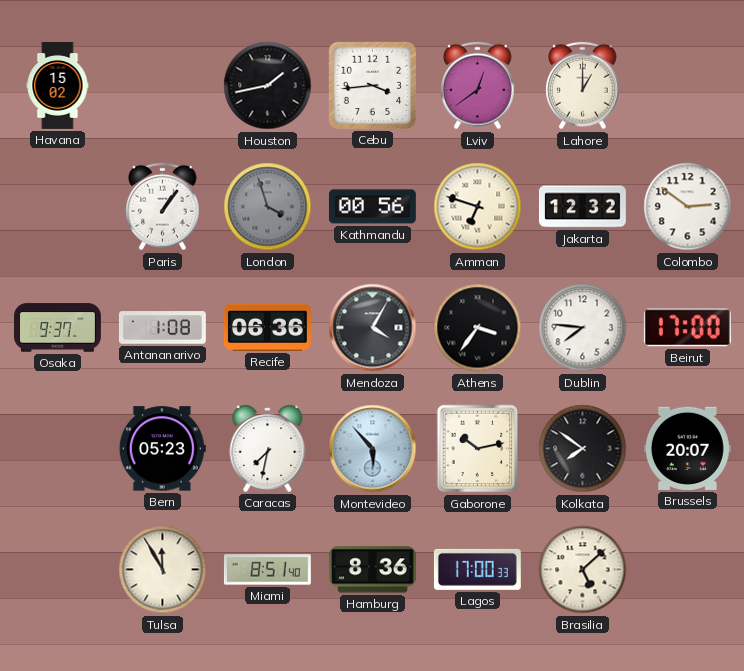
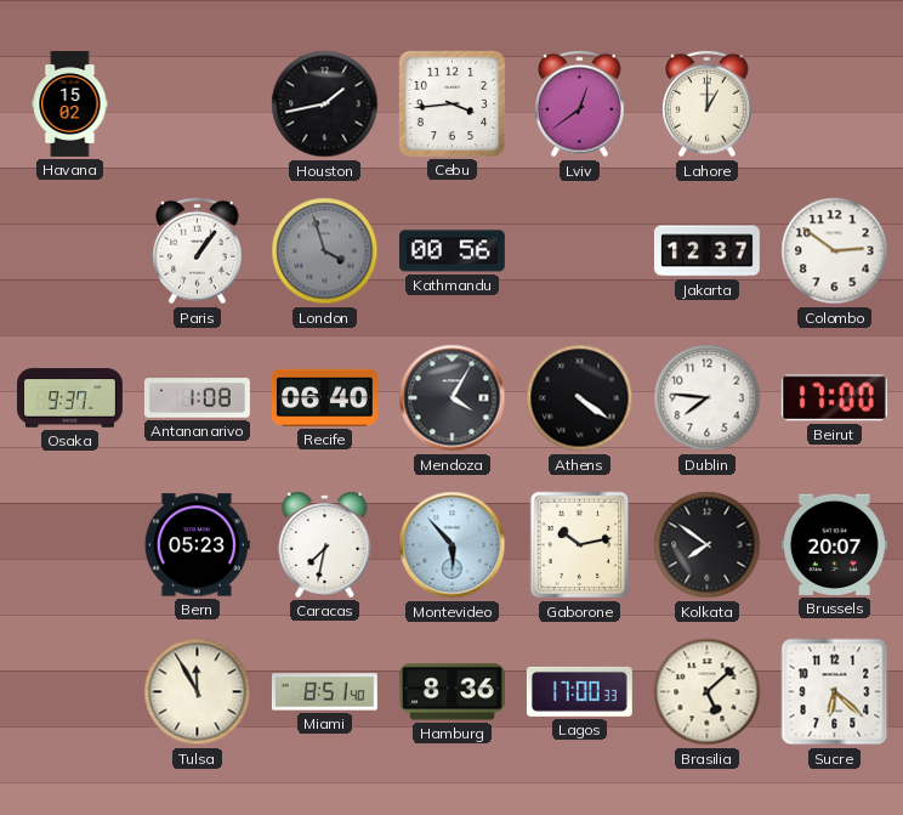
Amman: 6:48 -> none (478, 207)
Jakarta: 12:32 -> 12:37 (706, 251)
Recife: 06:36 -> 06:40 (324, 397)
Athens: 3:36 -> 4:21 (580, 398)
Sucre: none -> 6:22 (835, 692)
